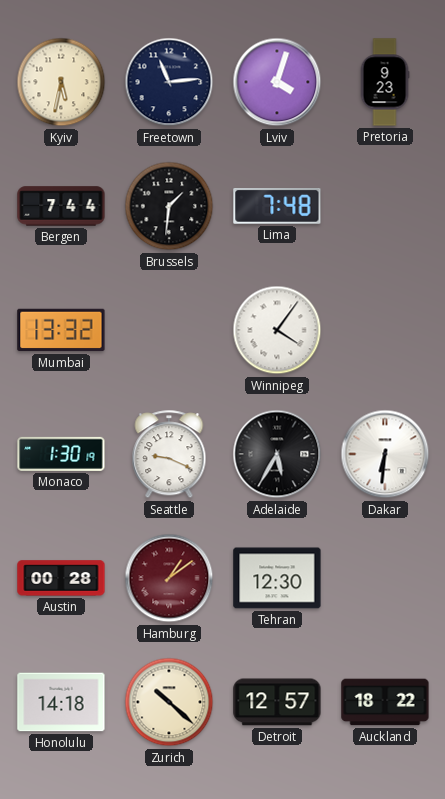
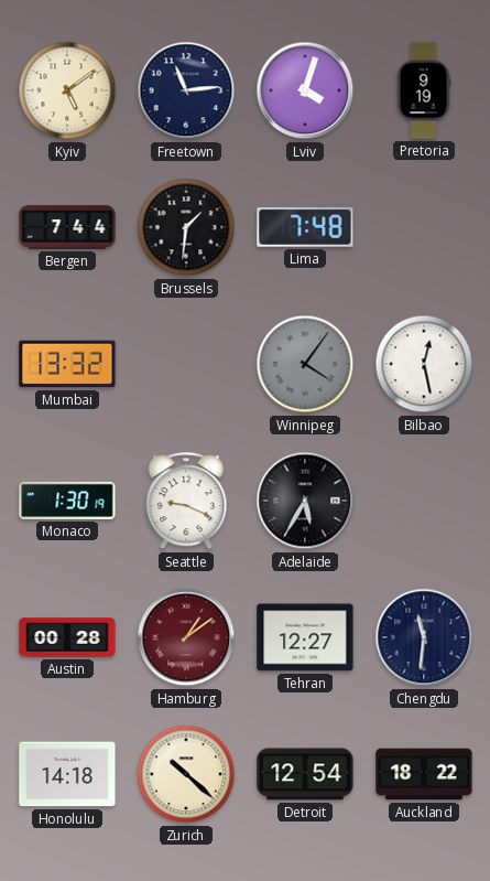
Kyiv: 5:32 -> 5:09 (67, 90)
Pretoria: 9:23 -> 9:19 (424, 90)
Winnipeg dial: white -> grey (305, 364)
Bilbao: none -> 12:28 (424, 364)
Dakar: 6:31 -> none (385, 454)
Tehran: 12:30 -> 12:27 (305, 637)
Chengdu: none -> 11:31 (424, 637)
Detroit: 12:57 -> 12:54 (305, 774)
